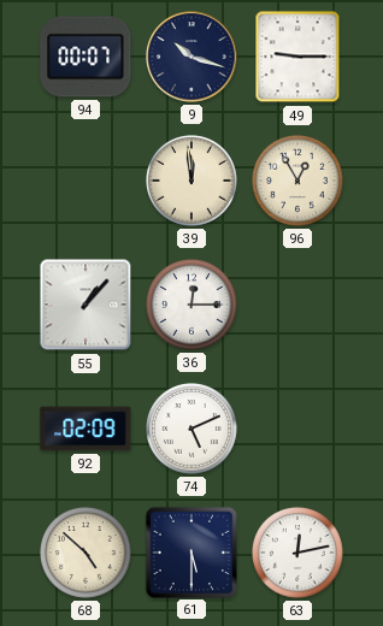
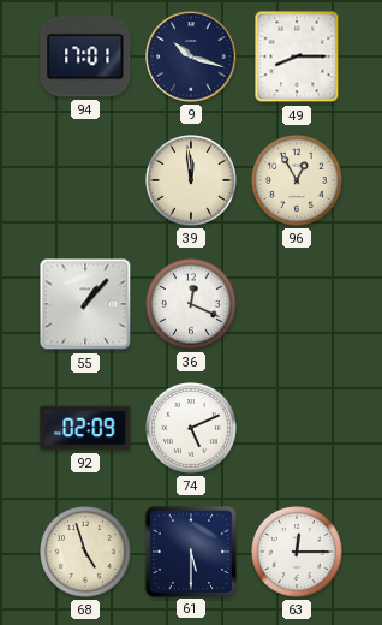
94: 00:07 -> 17:01 (85, 56)
49: 9:15 -> 8:15 (297, 56)
36: 12:15 -> 12:19 (192, 305)
68: 4:52 -> 4:57 (86, 553)
63: 12:13 -> 12:15 (298, 553)
